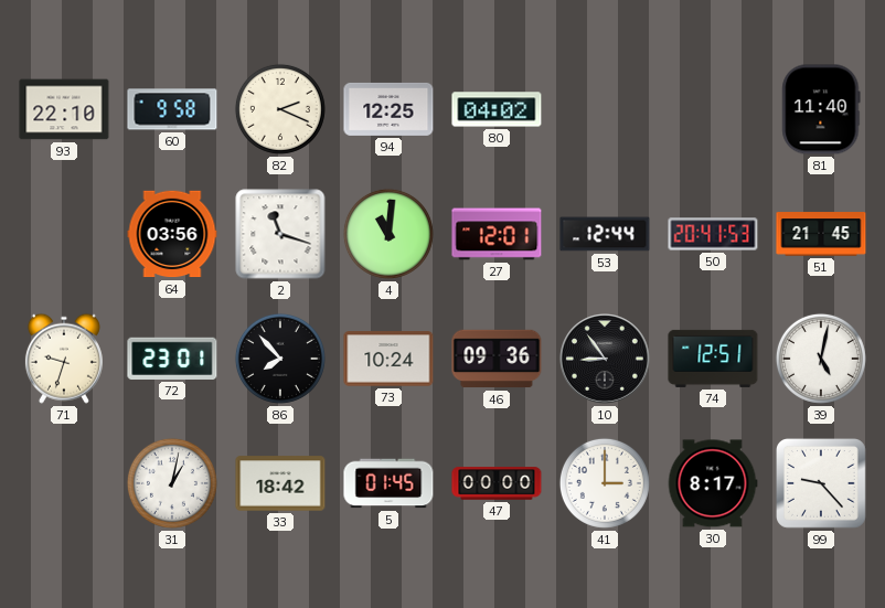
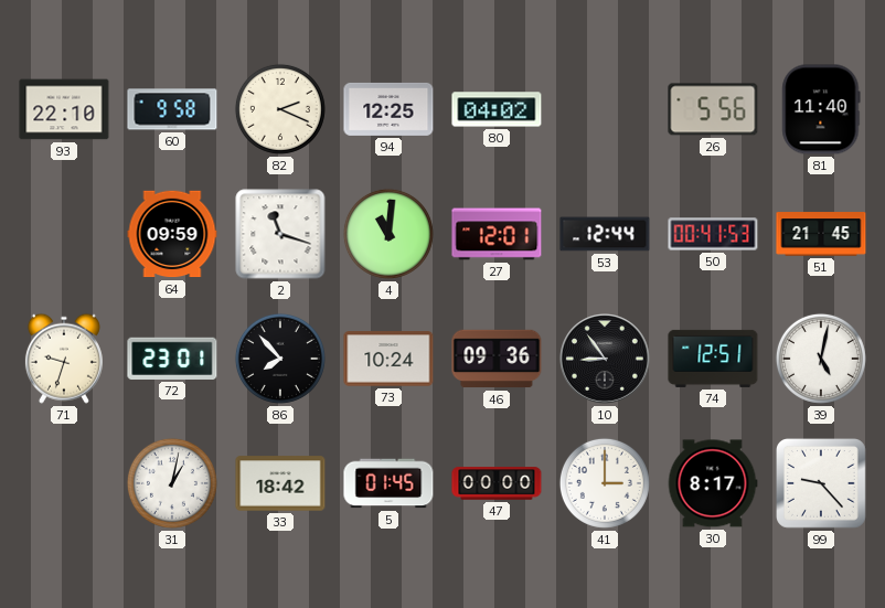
26: none -> 5:56 (713, 109)
64: 03:56 -> 09:59 (172, 234)
50: 20:41 -> 00:41 (713, 234)
